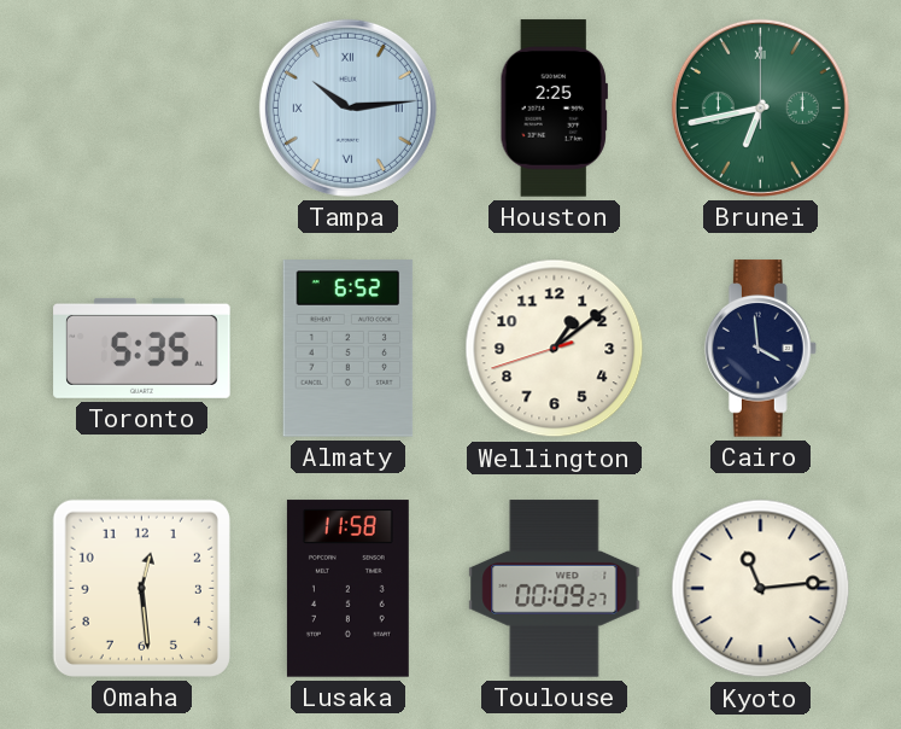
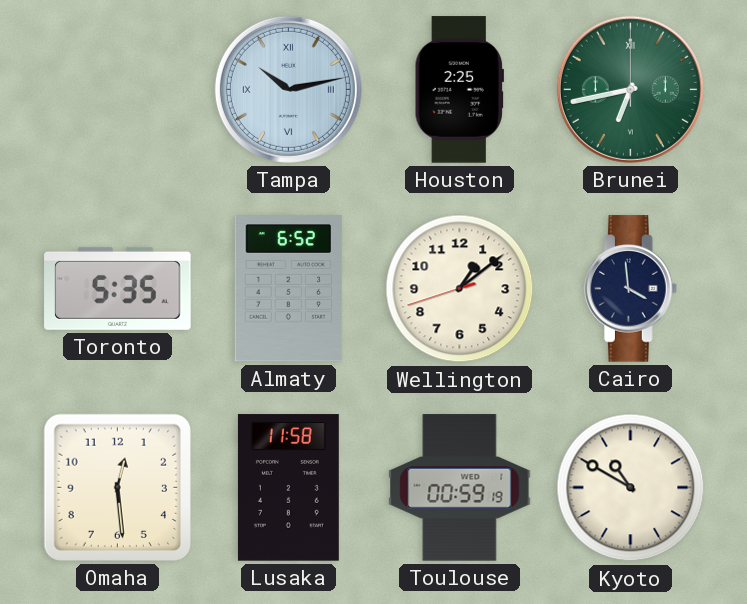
Tampa: 10:14 -> 10:13 (288, 89)
Toulouse: 00:09 -> 00:59 (460, 488)
Kyoto: 11:14 -> 10:50 (631, 488)
